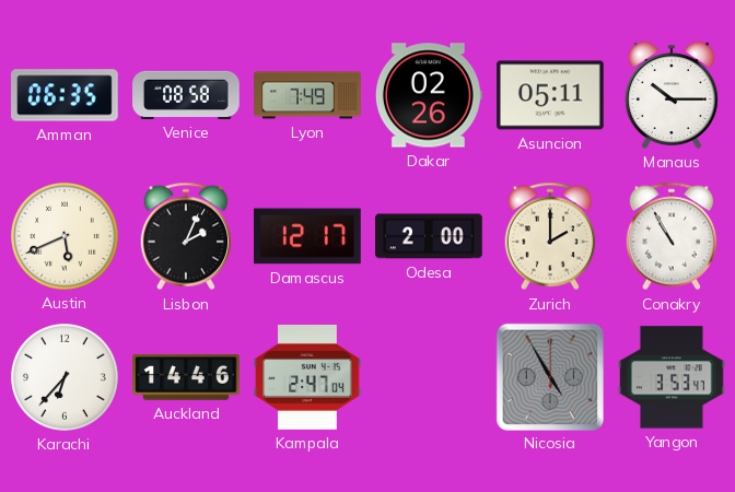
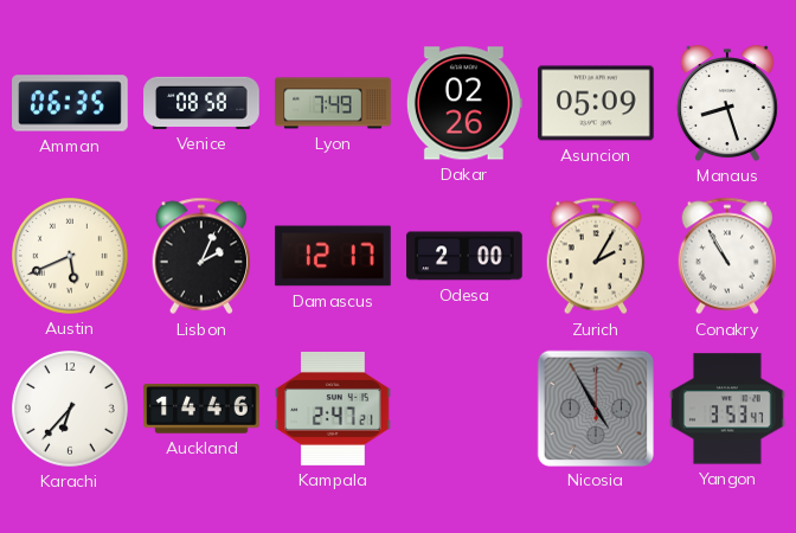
Asuncion: 05:11 -> 05:09 (596, 103)
Manaus: 10:15 -> 8:27 (727, 103)
Zurich: 2:00 -> 2:05 (596, 256)
Kampala: 2:47:04 -> 2:47:21 (333, 409)
